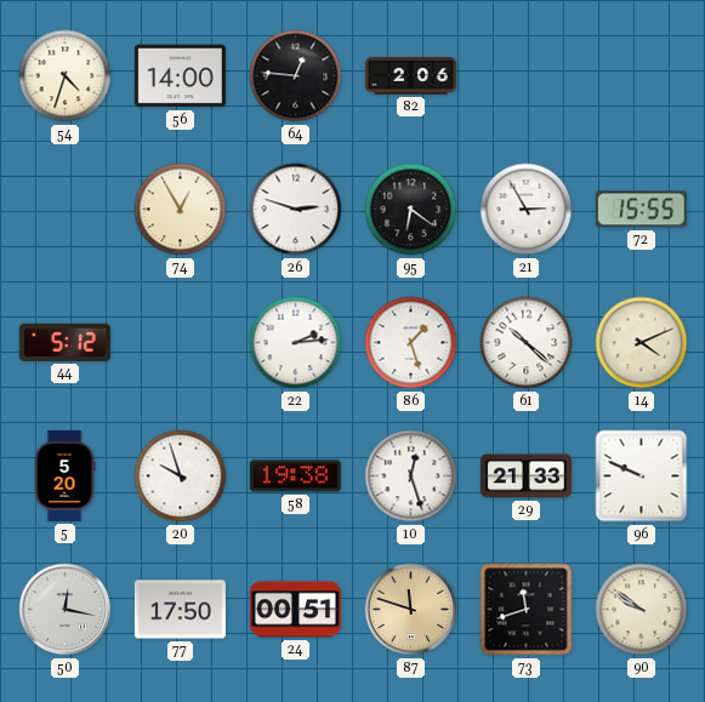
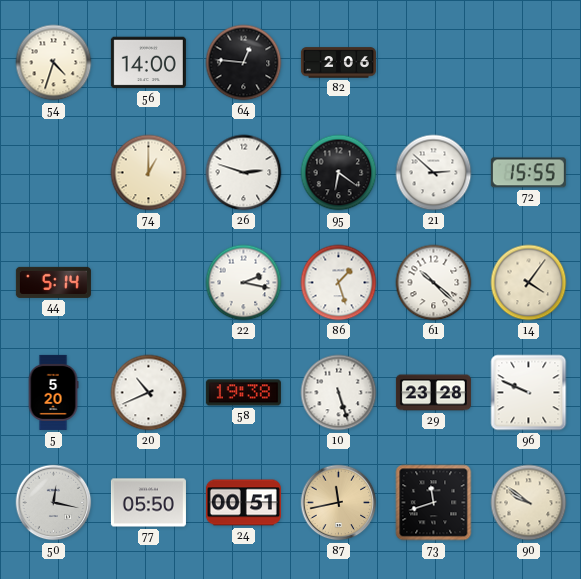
74: 12:55 -> 1:00 (149, 173)
21: 2:55 -> 2:52 (434, 173)
44: 5:12 -> 5:14 (53, 282)
22: 2:14 -> 2:17 (244, 283)
14: 4:11 -> 4:06 (529, 283)
20: 9:57 -> 10:41 (149, 393)
10: 12:27 -> 5:27 (339, 393)
29: 21:33 -> 23:28 (433, 393)
77: 17:50 -> 05:50 (148, 503)
87: 11:48 -> 11:43 (339, 503)
